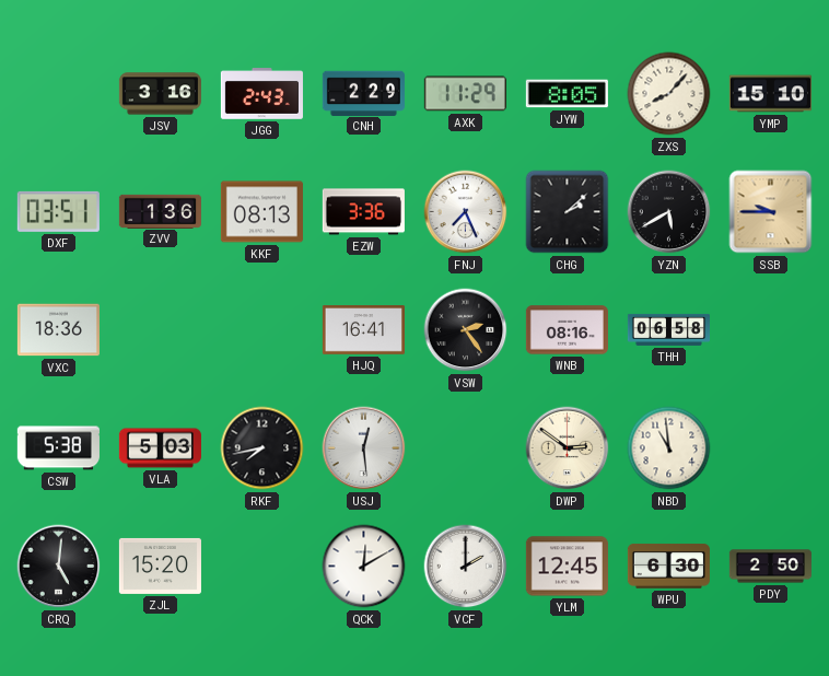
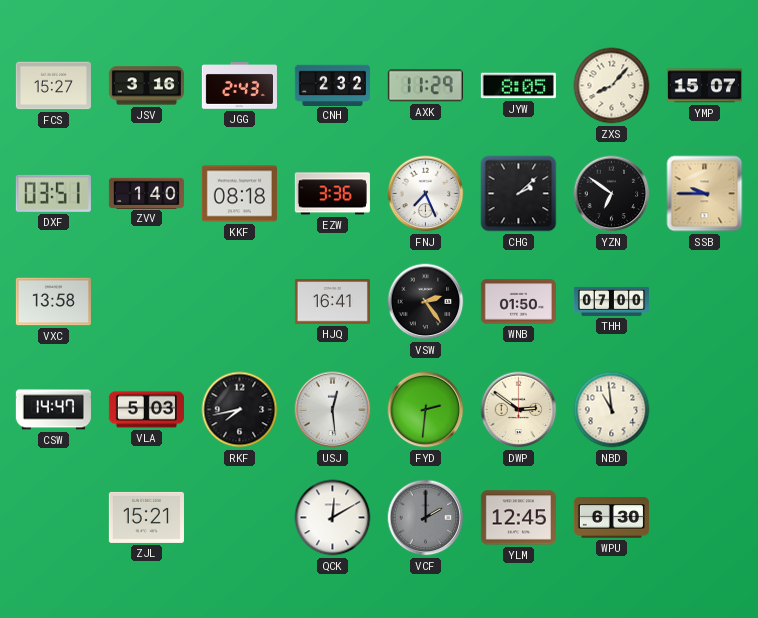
FCS: none -> 15:27 (53, 86)
CNH: 2:29 -> 2:32 (332, 85)
YMP: 15:10 -> 15:07 (704, 86)
ZVV: 1:36 -> 1:40 (146, 193)
KKF: 08:13 -> 08:18 (239, 194)
YZN: 5:40 -> 6:51 (612, 194)
VXC: 18:36 -> 13:58 (53, 302)
WNB: 08:16 -> 01:50 (518, 302)
THH: 06:58 -> 07:00 (611, 301)
CSW: 5:38 -> 14:47 (53, 410)
FYD: none -> 2:31 (426, 410)
CRQ: 5:01 -> none (59, 567)
ZJL: 15:20 -> 15:21 (146, 517)
VCF dial: white -> grey (426, 518)
PDY: 2:50 -> none (770, 567)
